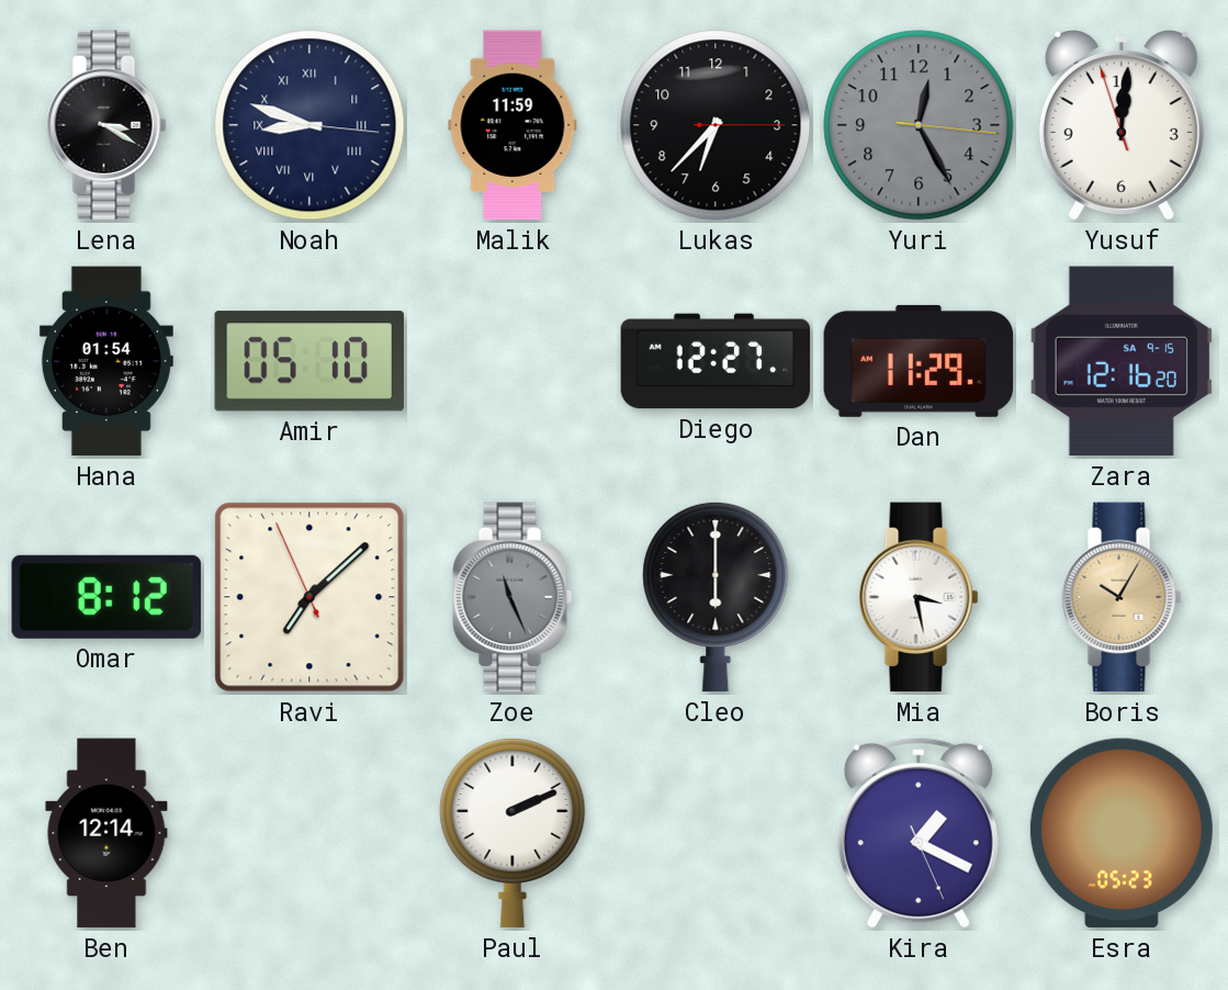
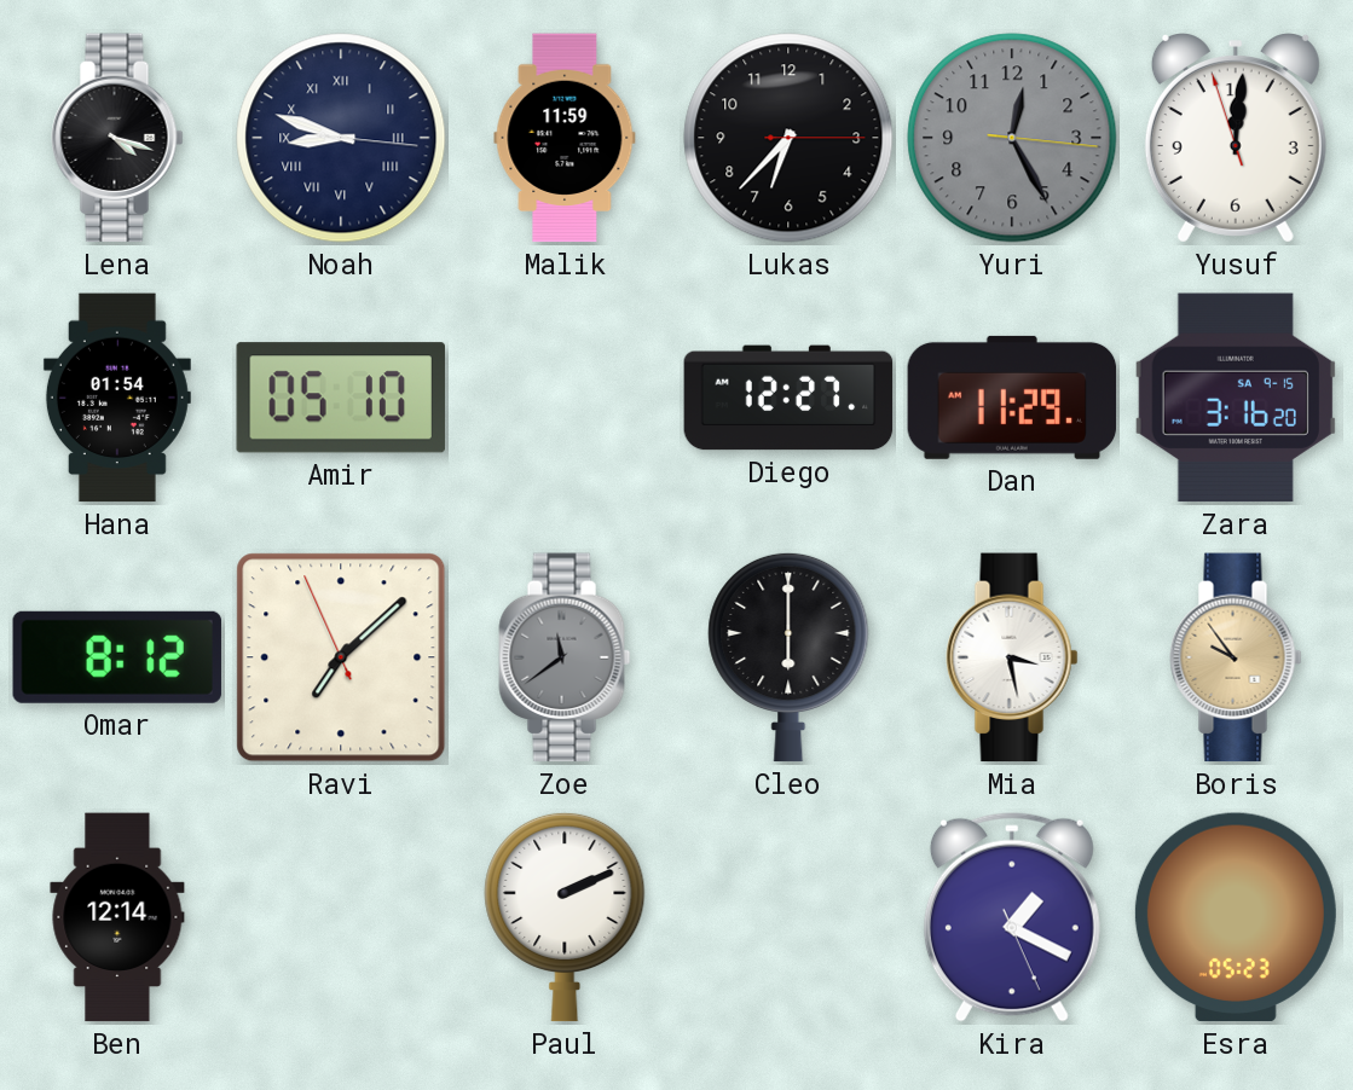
Lena: 3:20 -> 4:18 (117, 138)
Zara: 12:16 -> 3:16 (1236, 398)
Zoe: 11:26 -> 11:39 (565, 657)
Boris: 10:05 -> 9:54 (1236, 657)
